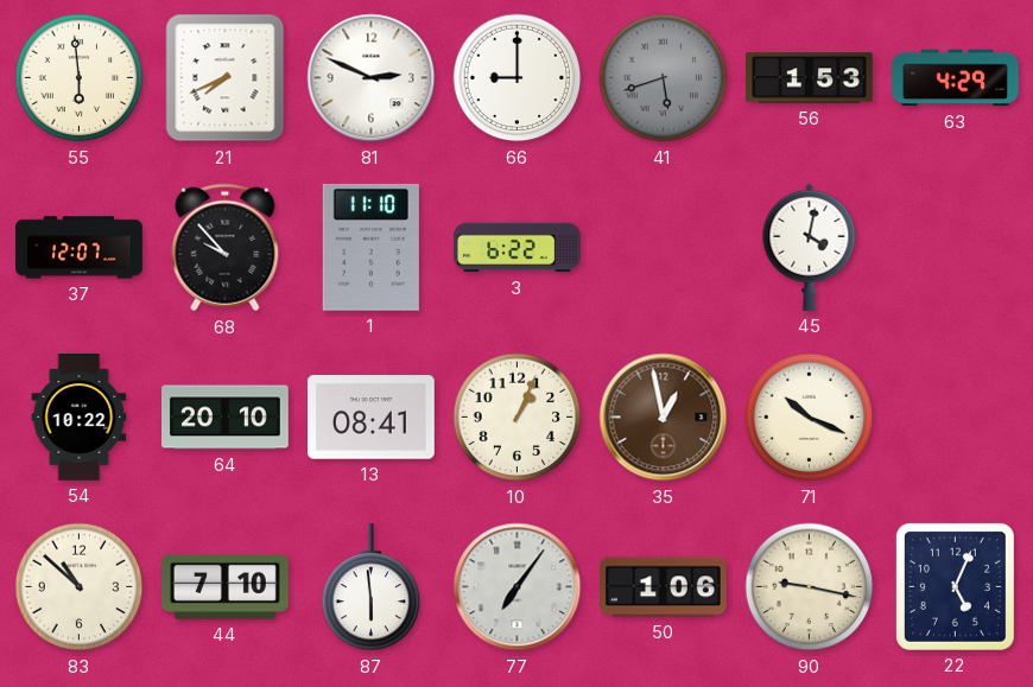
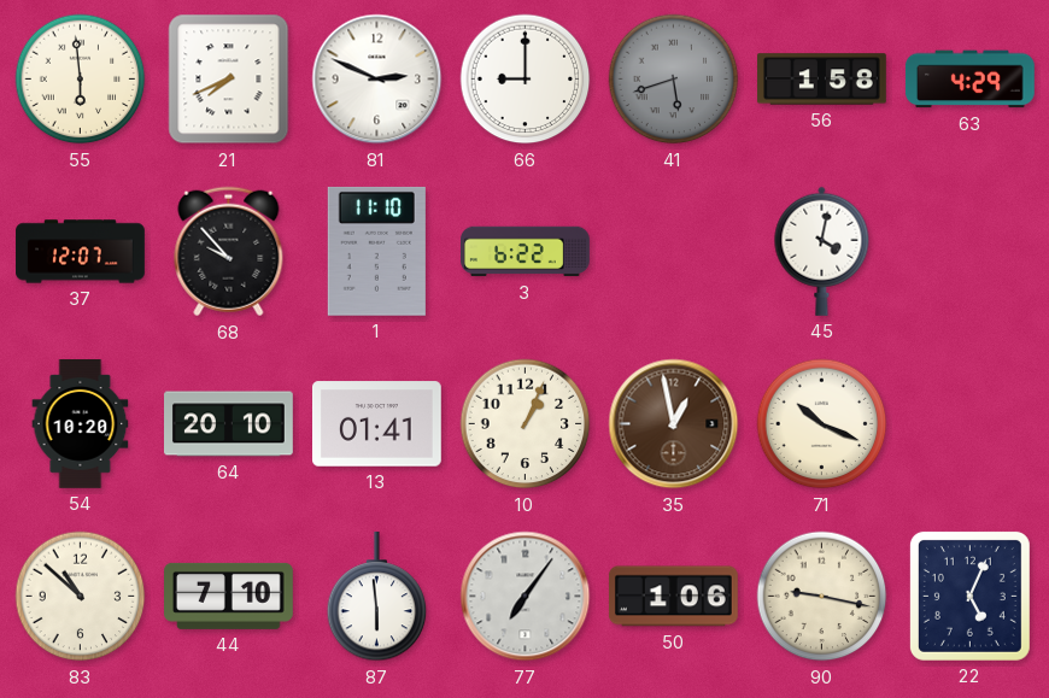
56: 1:53 -> 1:58 (822, 80)
54: 10:22 -> 10:20 (81, 424)
13: 08:41 -> 01:41 (377, 424)
